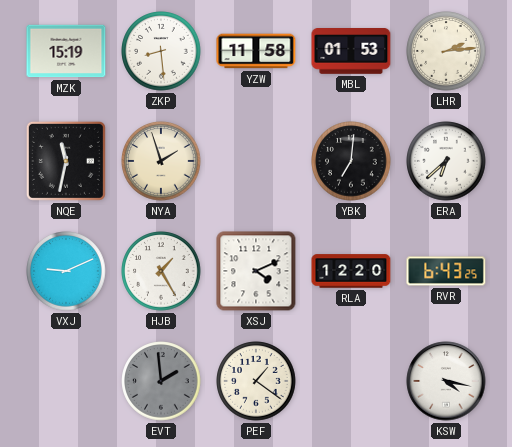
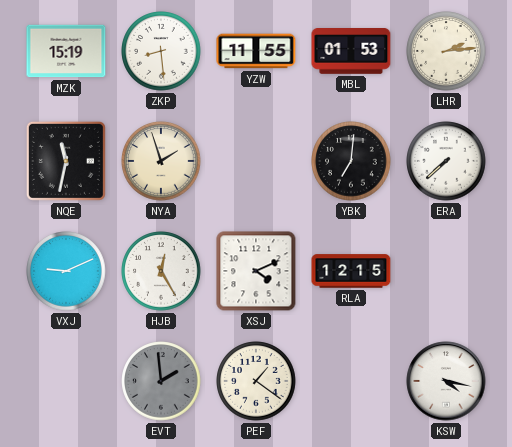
YZW: 11:58 -> 11:55 (256, 51)
ERA: 6:38 -> 7:38 (446, 161)
HJB: 1:25 -> 12:25 (161, 271)
RLA: 12:20 -> 12:15 (351, 271)
RVR: 6:43 -> none (446, 271)
